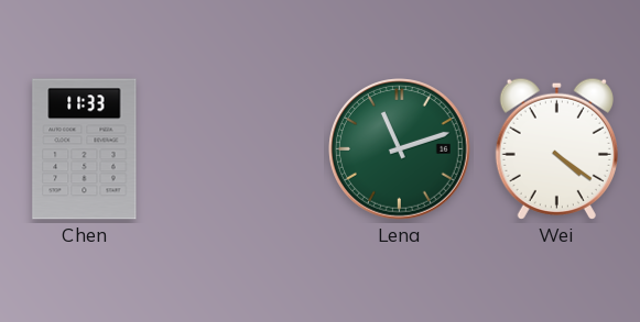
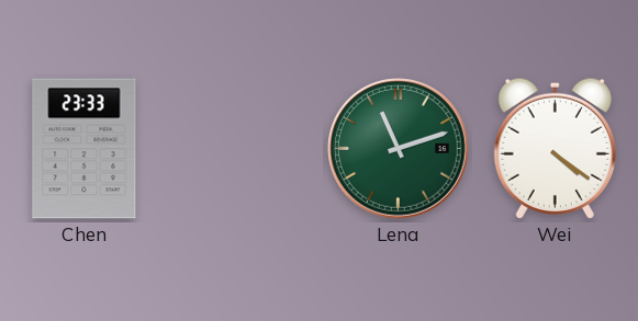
Chen: 11:33 -> 23:33 (85, 149)
